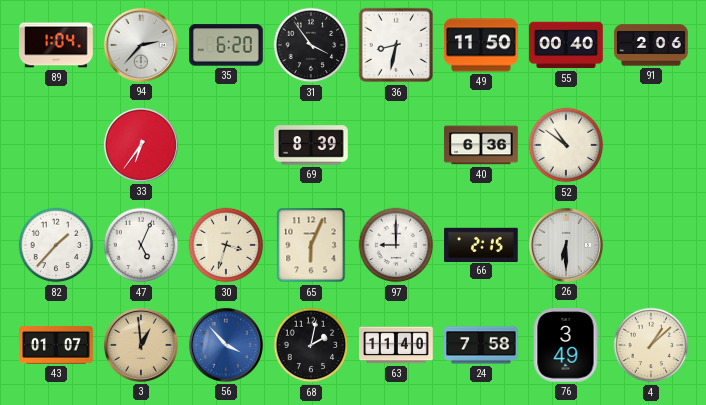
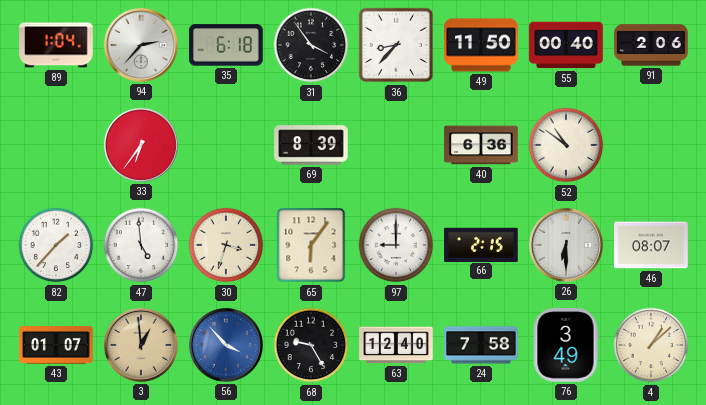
35: 6:20 -> 6:18 (226, 45)
36: 8:32 -> 8:37 (396, 45)
47: 5:04 -> 4:59 (141, 245)
65: 6:04 -> 6:06 (311, 245)
46: none -> 08:07 (651, 245)
68: 2:02 -> 9:25 (311, 345)
63: 11:40 -> 12:40 (396, 345)
